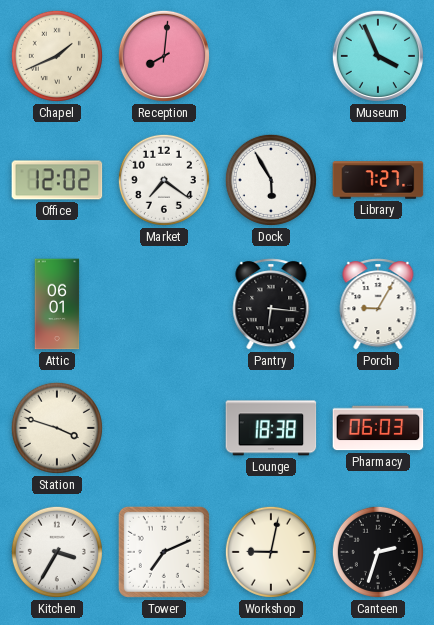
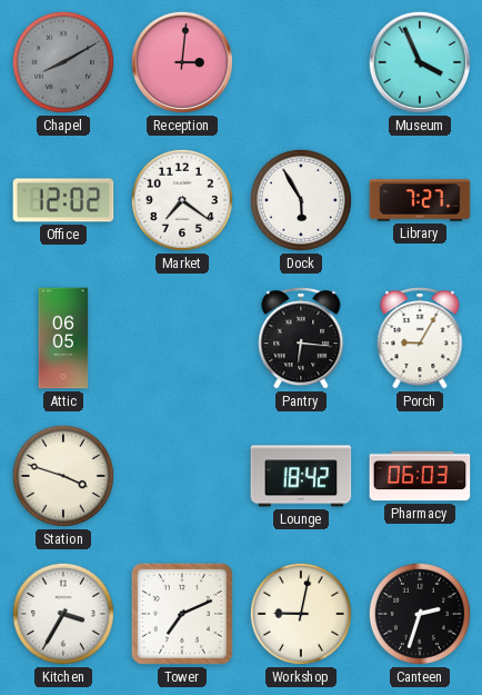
Chapel: 1:41 -> 8:10 (63, 62)
Chapel dial: cream -> grey (63, 62)
Reception: 8:01 -> 3:01 (182, 62)
Attic: 06:01 -> 06:05 (63, 338)
Lounge: 18:38 -> 18:42 (301, 476)
